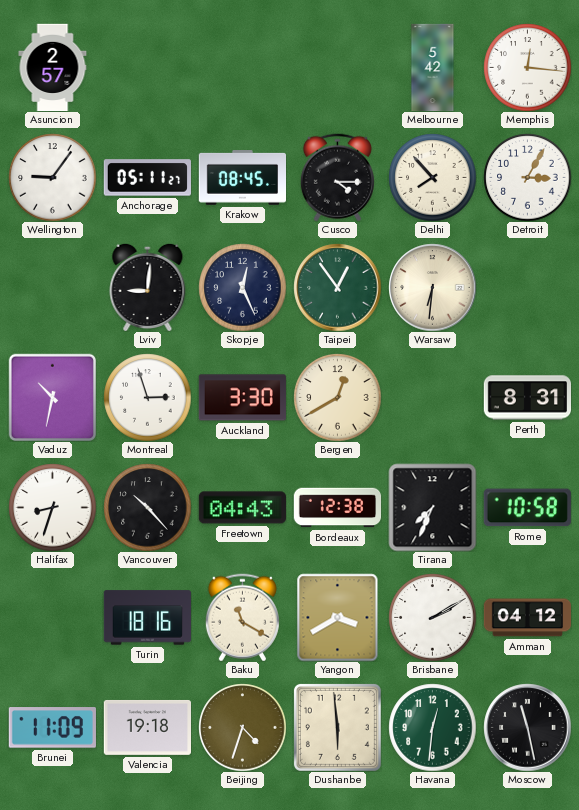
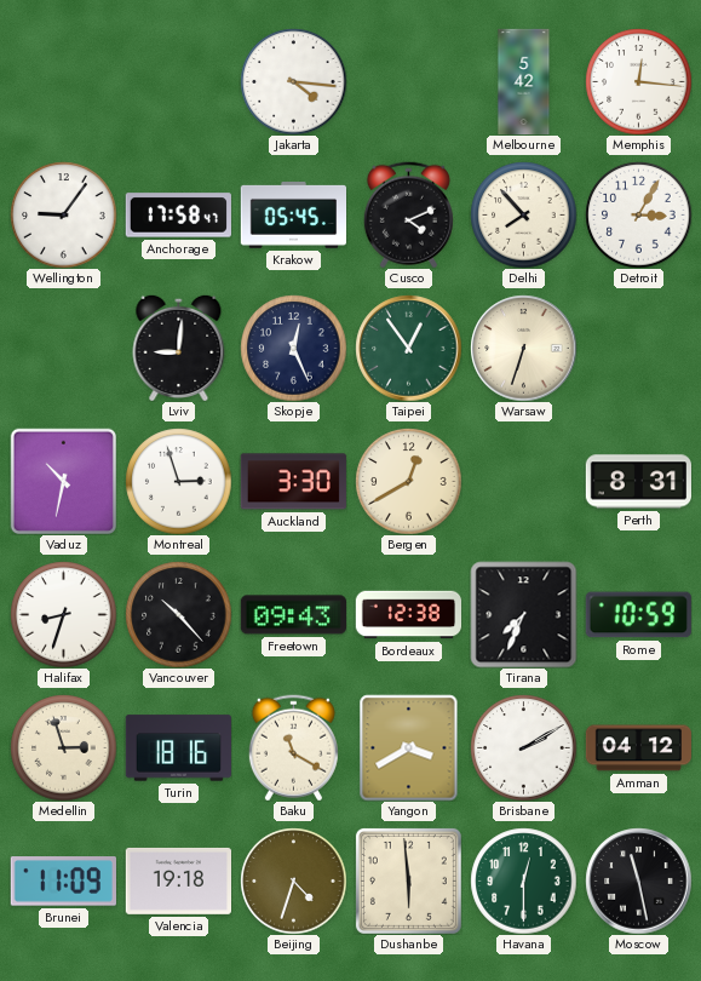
Asuncion: 2:57 -> none (53, 67)
Jakarta: none -> 4:16 (293, 81)
Anchorage: 05:11 -> 17:58 (178, 216)
Krakow: 08:45 -> 05:45 (293, 216)
Cusco: 4:15 -> 4:11 (408, 214)
Warsaw: 6:31 -> 6:33 (523, 348)
Freetown: 04:43 -> 09:43 (293, 615)
Rome: 10:58 -> 10:59 (638, 615)
Medellin: none -> 2:57 (63, 747)
Havana: 12:31 -> 12:30 (523, 880)
